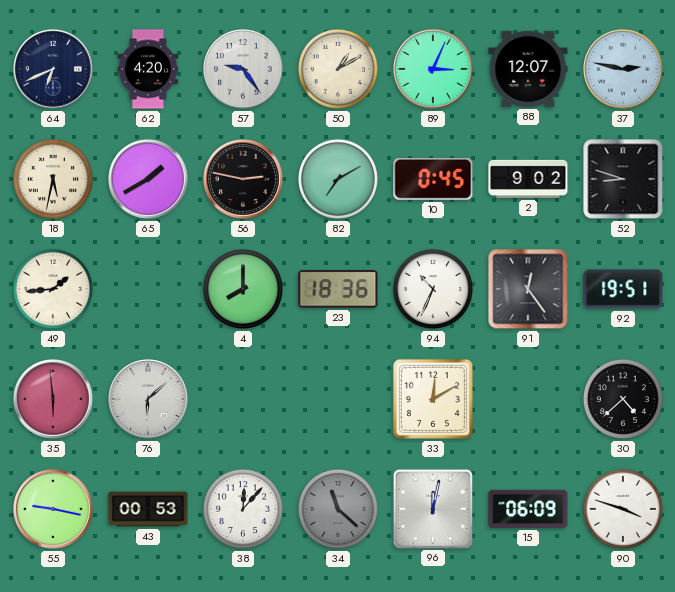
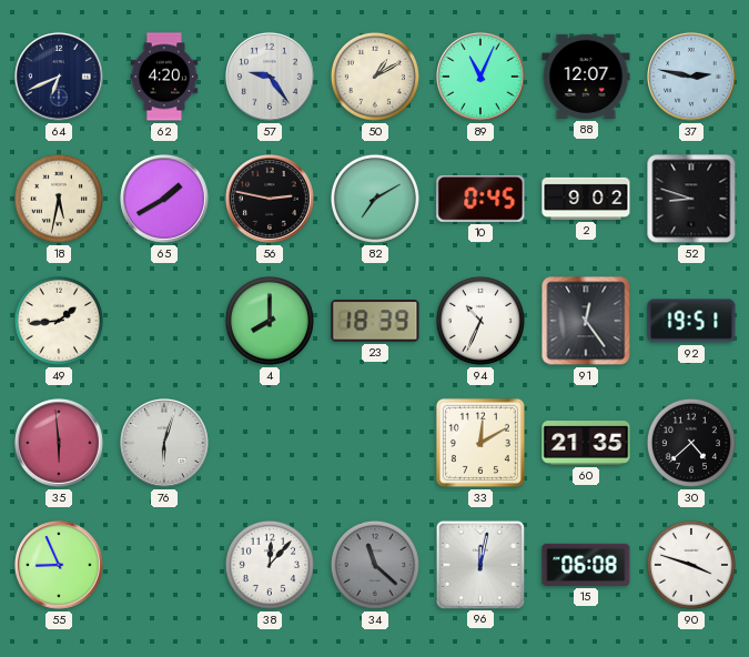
89: 3:04 -> 11:04 (482, 78)
23: 18:36 -> 18:39 (375, 321)
76: 6:08 -> 6:03 (165, 444)
60: none -> 21:35 (586, 444)
55: 9:17 -> 8:56 (60, 566)
43: 00:53 -> none (148, 509)
15: 06:09 -> 06:08 (586, 565)
